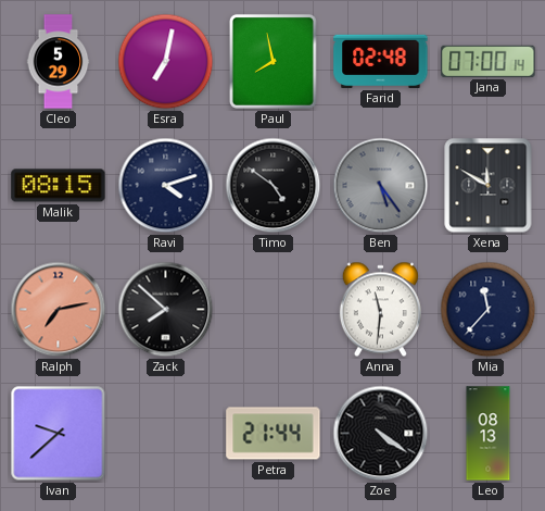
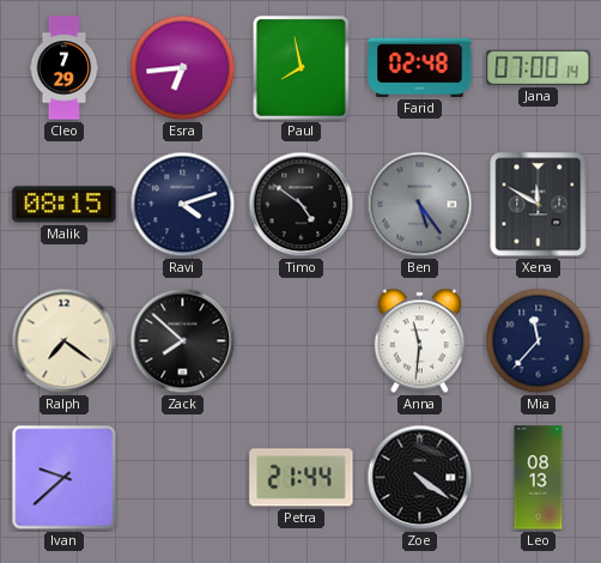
Cleo: 5:29 -> 7:29 (65, 68)
Esra: 7:02 -> 6:44 (183, 68)
Ralph: 7:13 -> 7:21 (65, 341)
Ralph dial: salmon -> cream (65, 341)
